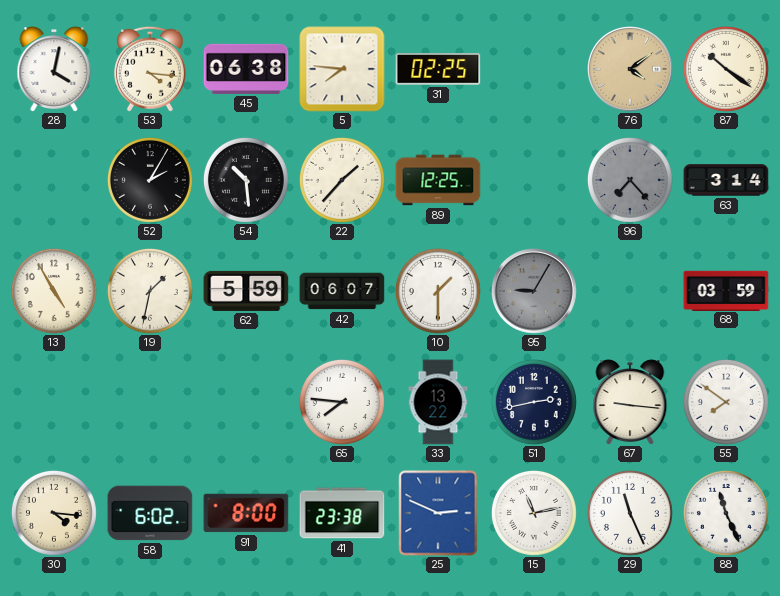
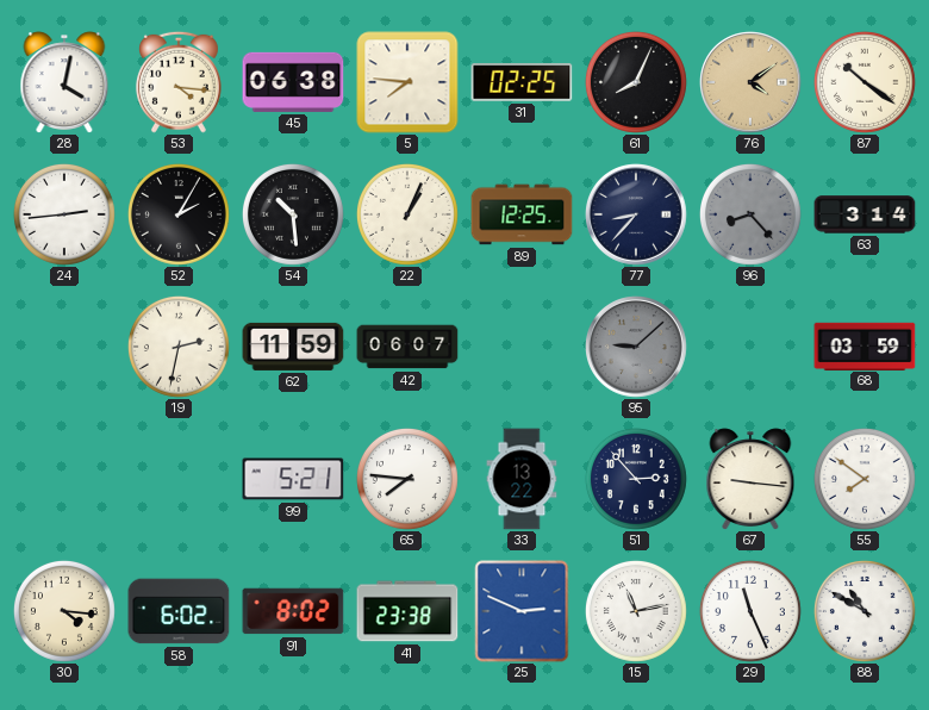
61: none -> 8:04 (636, 82)
24: none -> 2:44 (64, 214)
22: 1:37 -> 1:04 (407, 214)
77: none -> 8:37 (637, 216)
96: 7:23 -> 8:23 (750, 214)
13: 4:55 -> none (54, 291)
19: 1:32 -> 2:32 (179, 347)
62: 5:59 -> 11:59 (293, 347)
10: 1:30 -> none (438, 291)
95: 9:05 -> 9:08 (637, 348)
99: none -> 5:21 (293, 479)
51: 2:43 -> 2:53 (636, 479)
91: 8:00 -> 8:02 (293, 611)
88: 11:26 -> 10:50 (865, 611)
